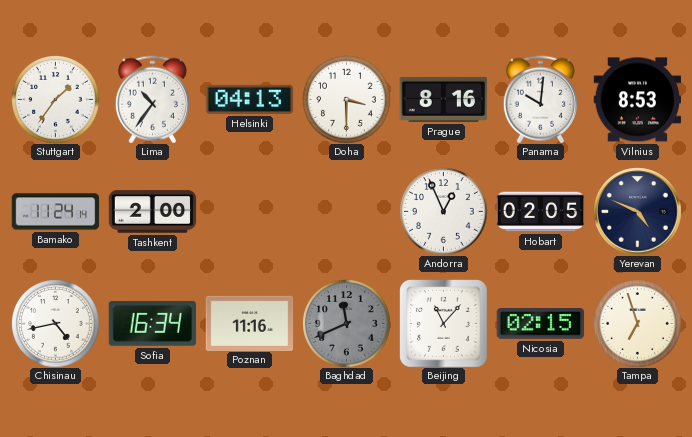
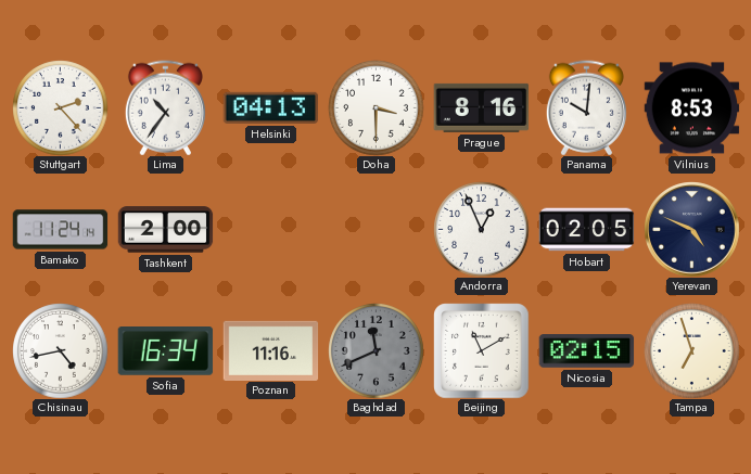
Stuttgart: 1:36 -> 2:23 (60, 107)
Beijing: 11:07 -> 11:10 (481, 350)
